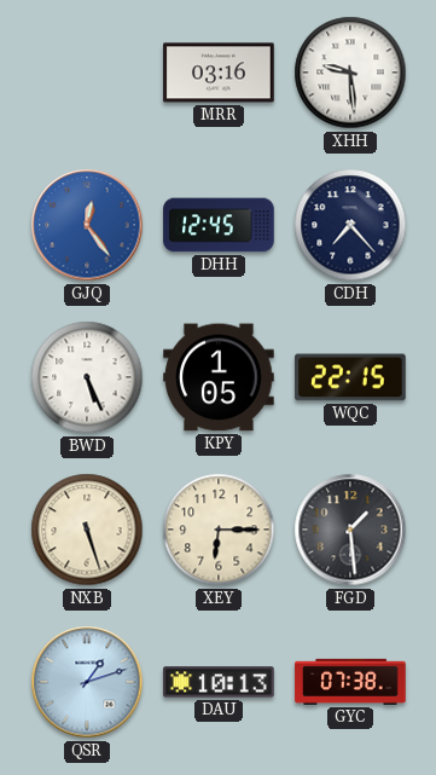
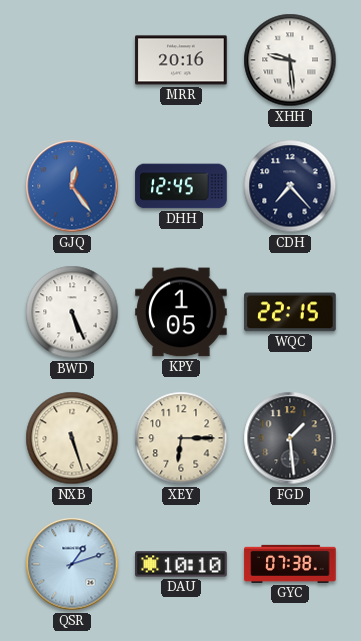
MRR: 03:16 -> 20:16 (181, 60)
DAU: 10:13 -> 10:10 (181, 564)
